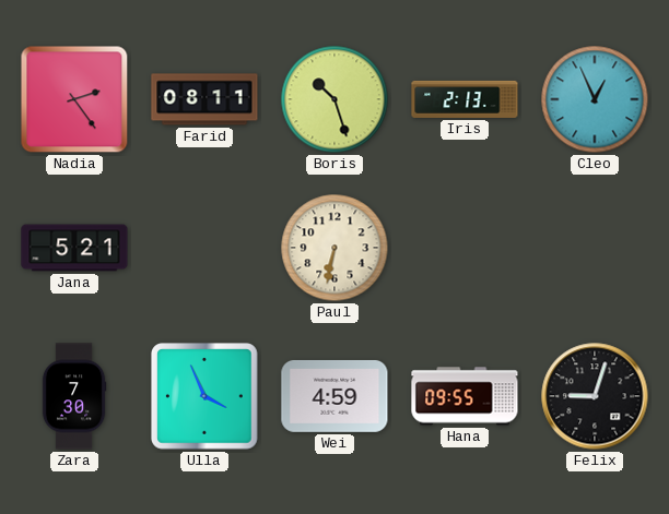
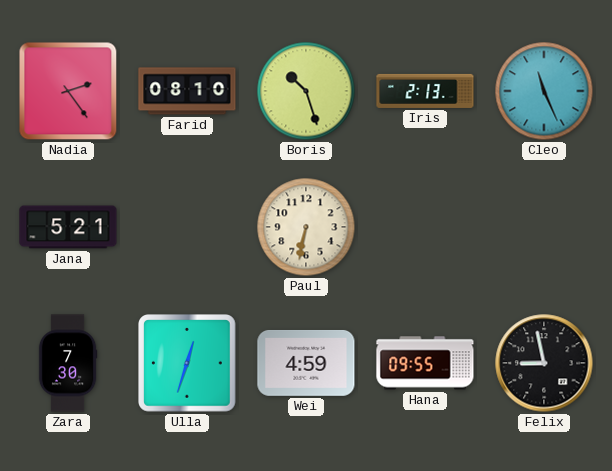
Farid: 08:11 -> 08:10 (187, 91)
Cleo: 12:56 -> 11:26 (544, 91)
Ulla: 3:56 -> 12:33 (188, 364)
Felix: 9:03 -> 8:58 (544, 363)
